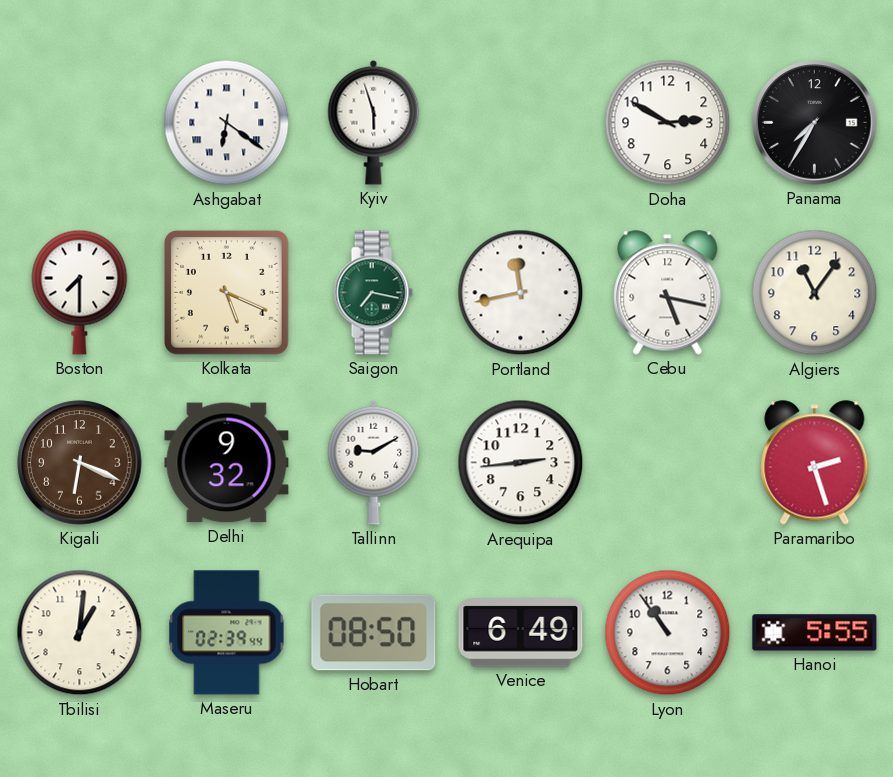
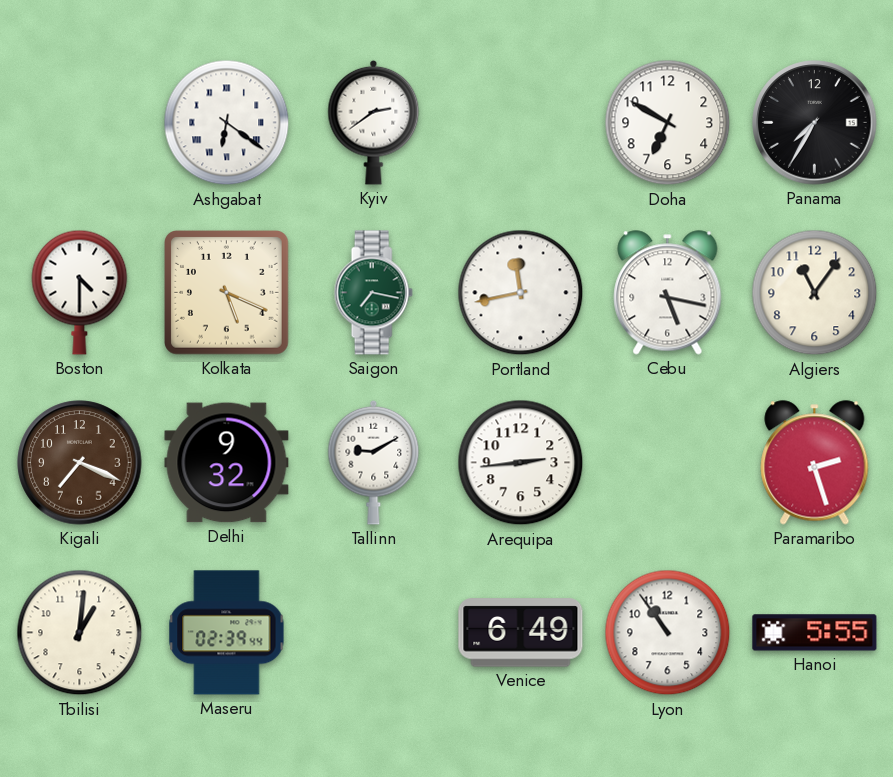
Kyiv: 5:57 -> 2:39 (374, 122)
Doha: 2:50 -> 6:50 (668, 123)
Boston: 7:30 -> 4:30 (80, 292)
Kigali: 6:19 -> 7:19 (80, 463)
Hobart: 08:50 -> none (374, 633)
